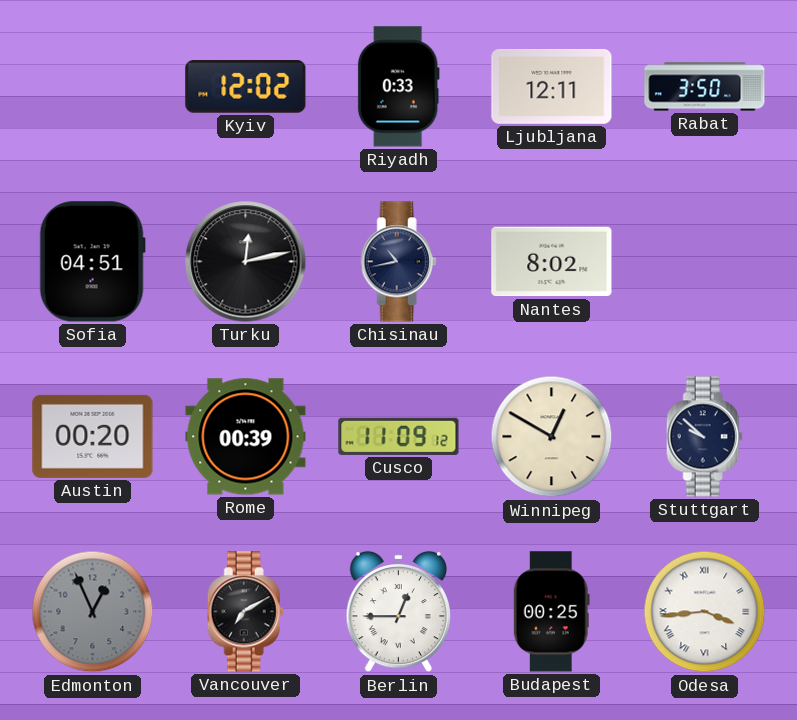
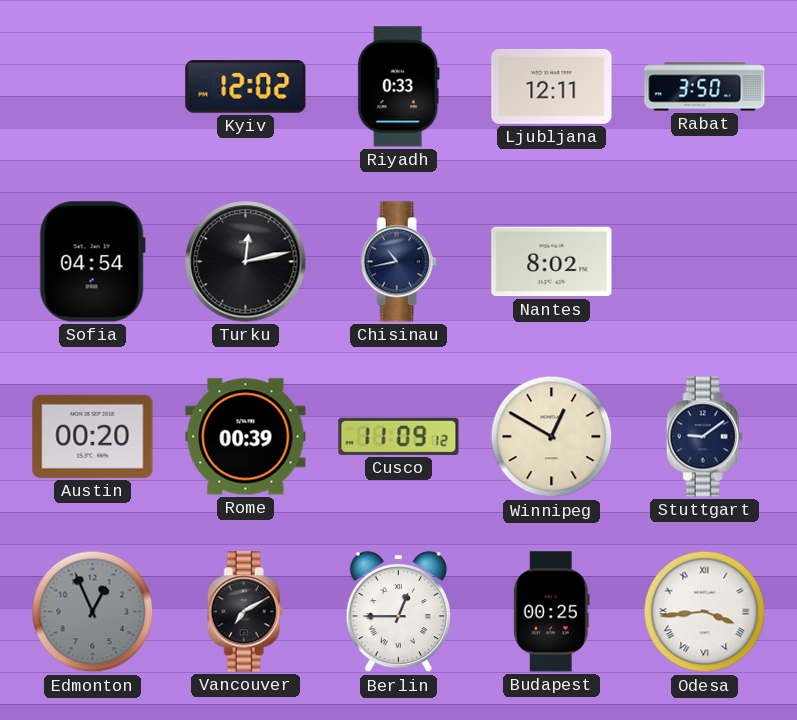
Sofia: 04:51 -> 04:54 (92, 262)
Stuttgart: 9:52 -> 9:09 (704, 437)
